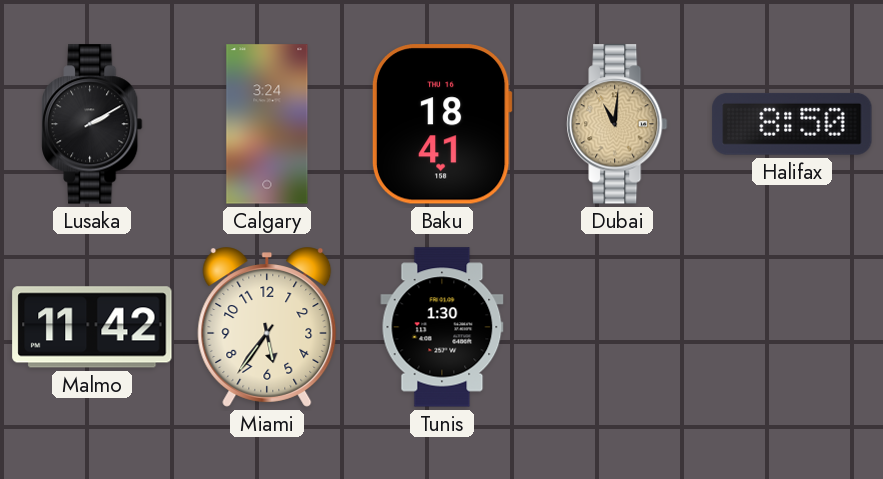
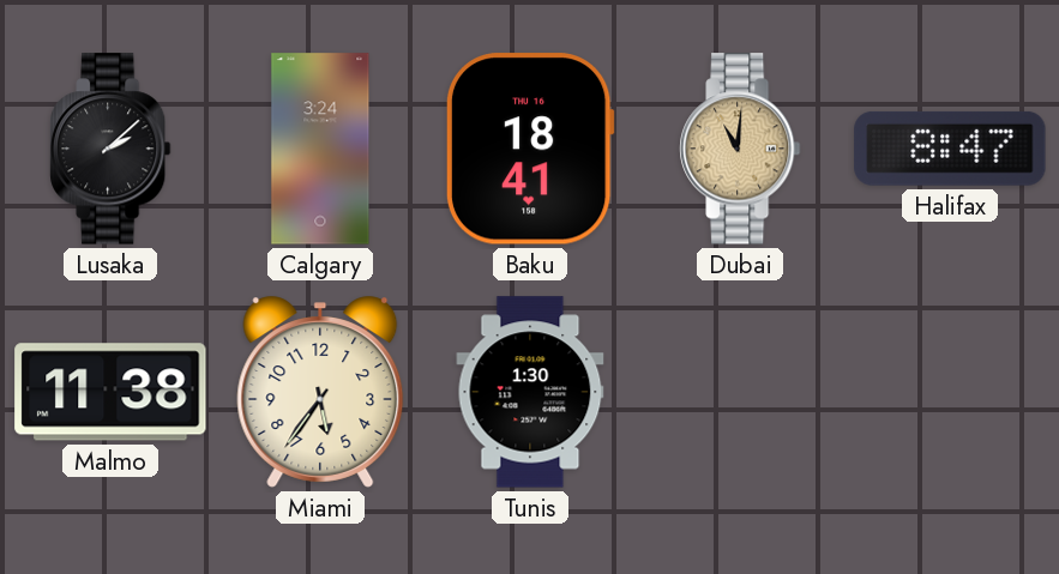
Lusaka: 2:10 -> 2:08 (110, 149)
Halifax: 8:50 -> 8:47 (950, 149)
Malmo: 11:42 -> 11:38 (110, 392)
